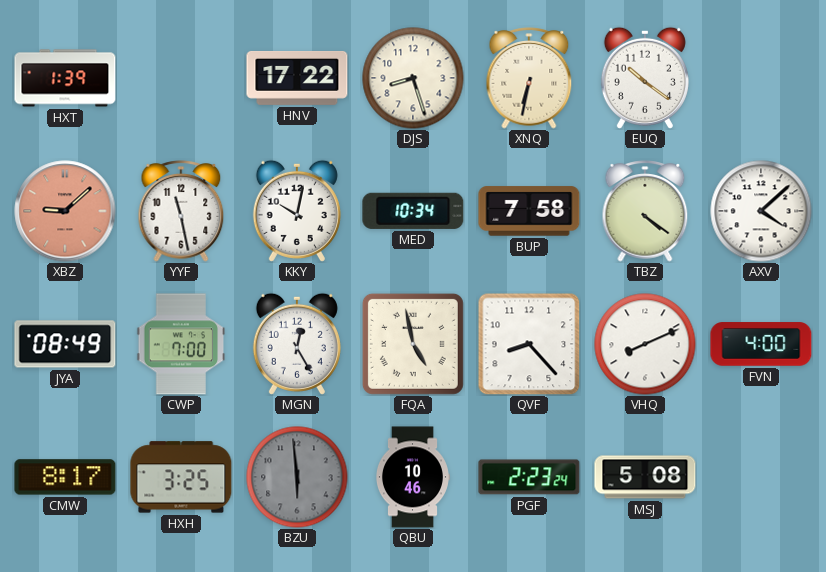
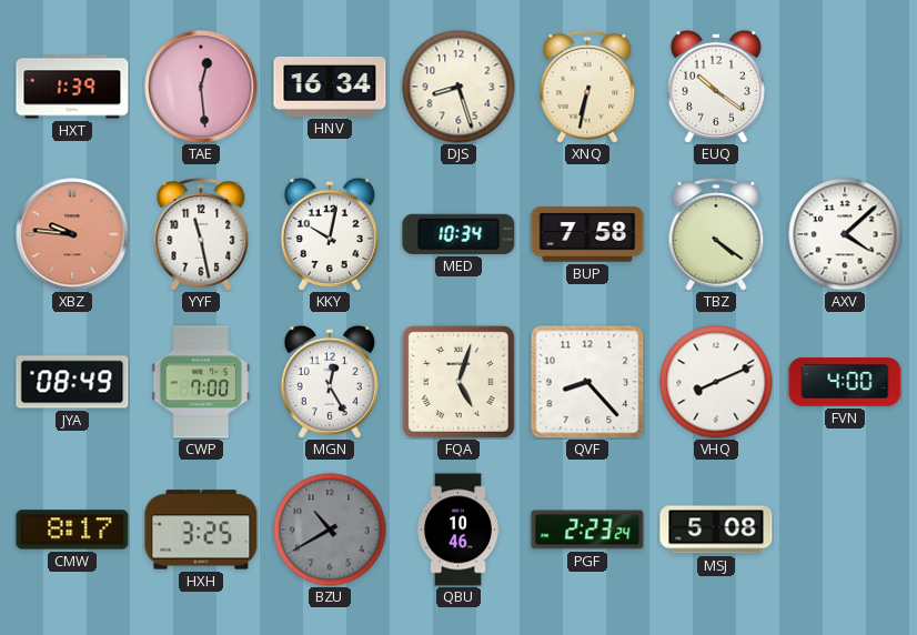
TAE: none -> 12:29 (201, 87)
HNV: 17:22 -> 16:34 (330, 87)
XBZ: 9:08 -> 9:46 (72, 234)
FQA: 4:58 -> 5:03 (458, 382)
BZU: 5:59 -> 10:40 (330, 530)
